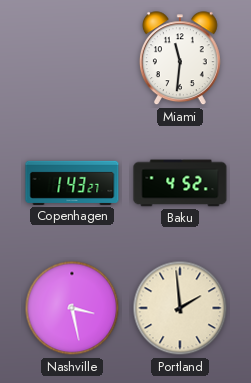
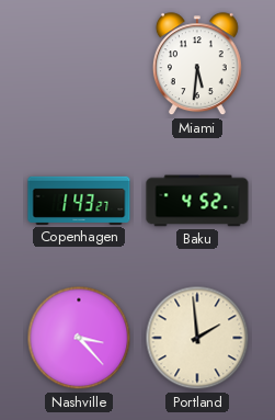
Miami: 11:31 -> 5:31 (197, 65)
Nashville: 3:28 -> 3:23 (79, 338)
